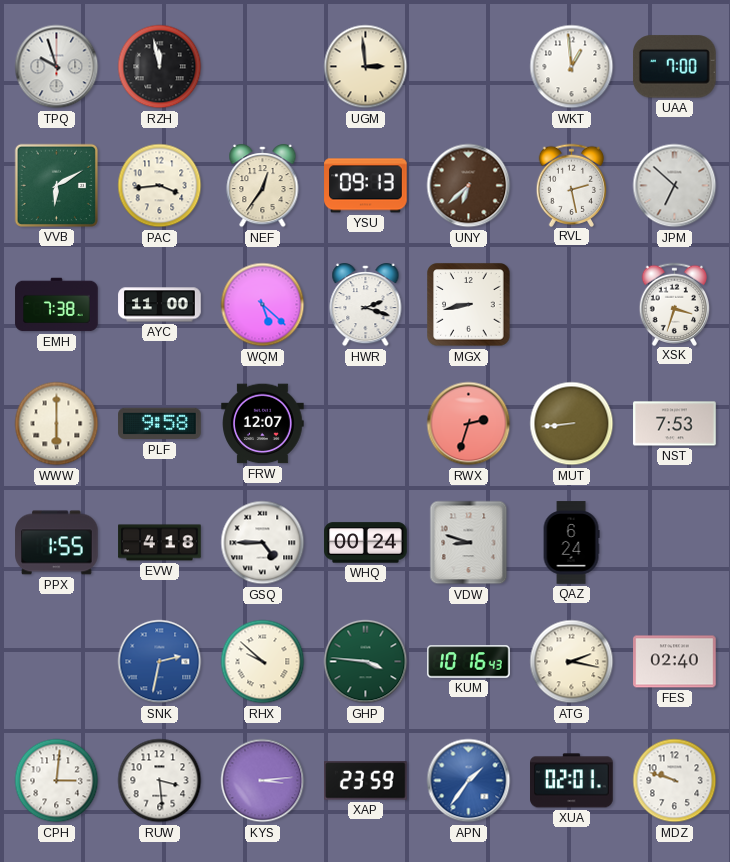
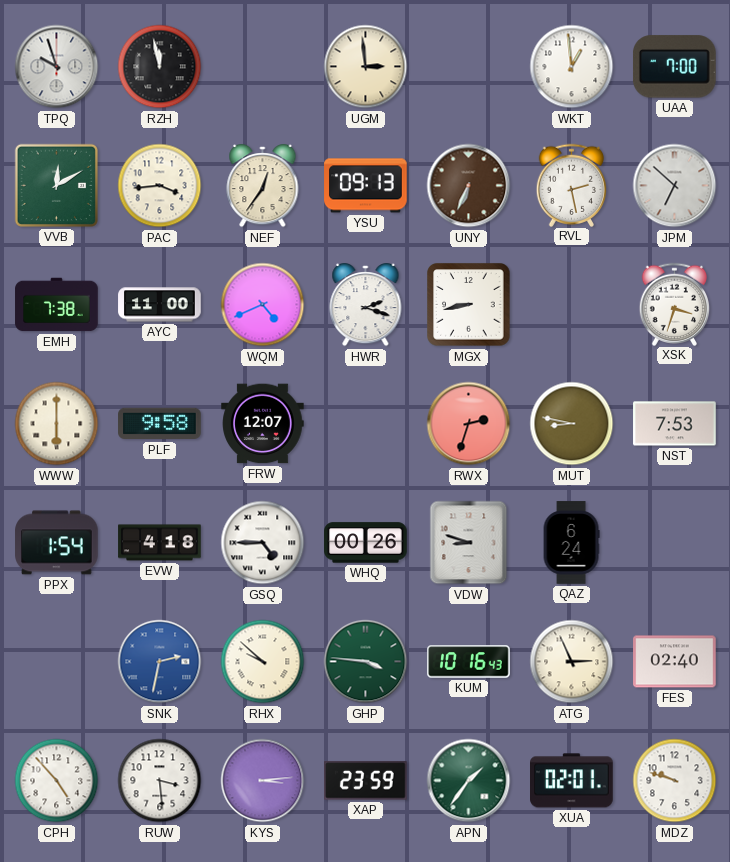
VVB: 6:10 -> 12:10 (56, 185)
UNY: 6:38 -> 6:34 (469, 186)
WQM: 5:22 -> 4:41 (263, 305)
MUT: 8:44 -> 8:47 (572, 424)
PPX: 1:55 -> 1:54 (57, 543)
WHQ: 00:24 -> 00:26 (366, 543)
ATG: 2:17 -> 2:56 (572, 662)
CPH: 3:01 -> 4:53 (57, 781)
APN dial: blue -> green (469, 781)
